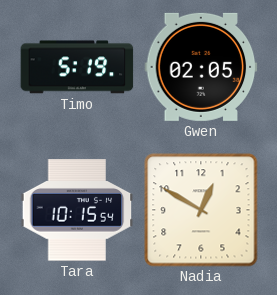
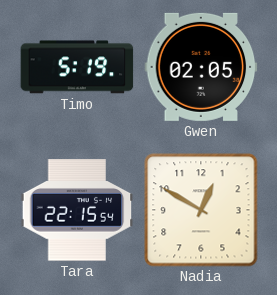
Tara: 10:15 -> 22:15 (77, 210)
